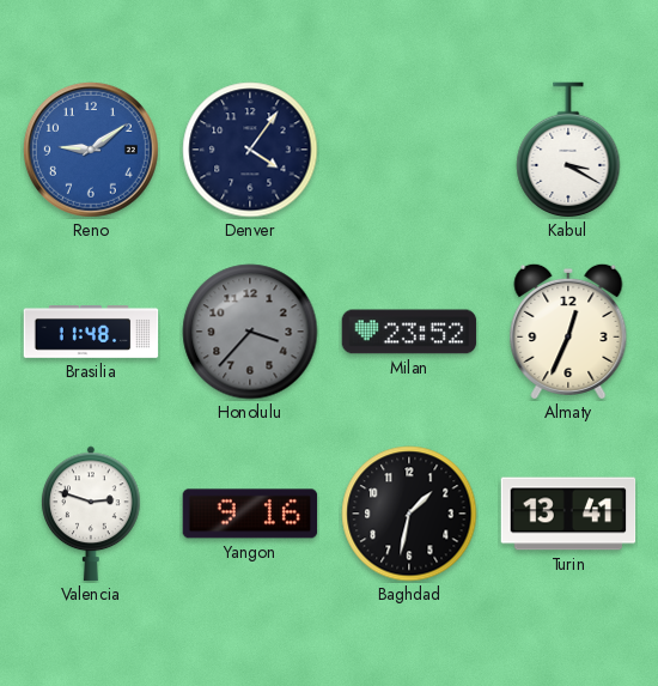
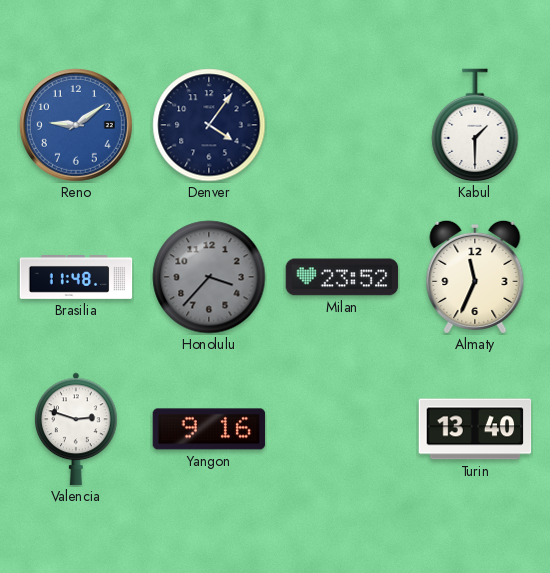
Kabul: 3:20 -> 1:30 (475, 125)
Almaty: 12:34 -> 11:34 (475, 277)
Baghdad: 1:32 -> none (409, 514)
Turin: 13:41 -> 13:40 (475, 429)
